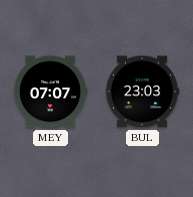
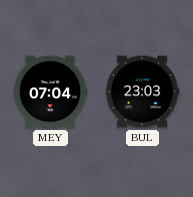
MEY: 07:07 -> 07:04 (50, 92)
